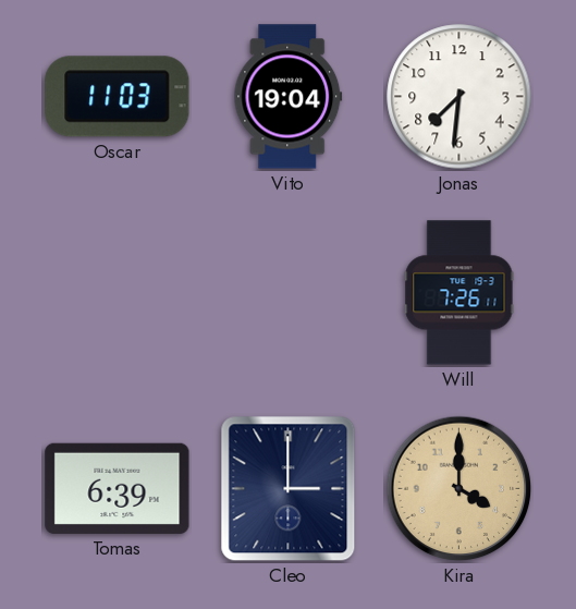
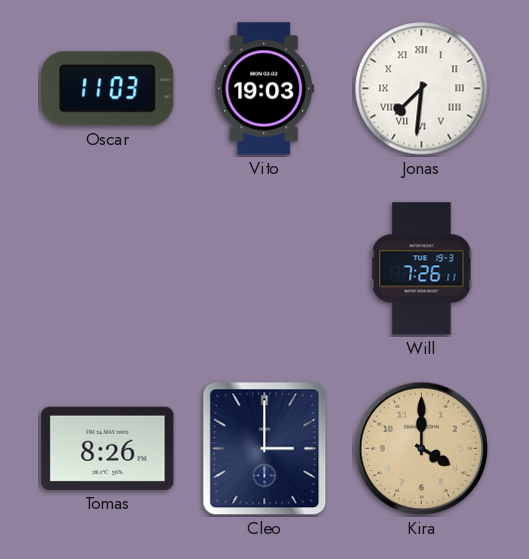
Vito: 19:04 -> 19:03 (265, 89)
Jonas numerals: Arabic -> Roman (422, 89)
Tomas: 6:39 -> 8:26 (108, 448)
